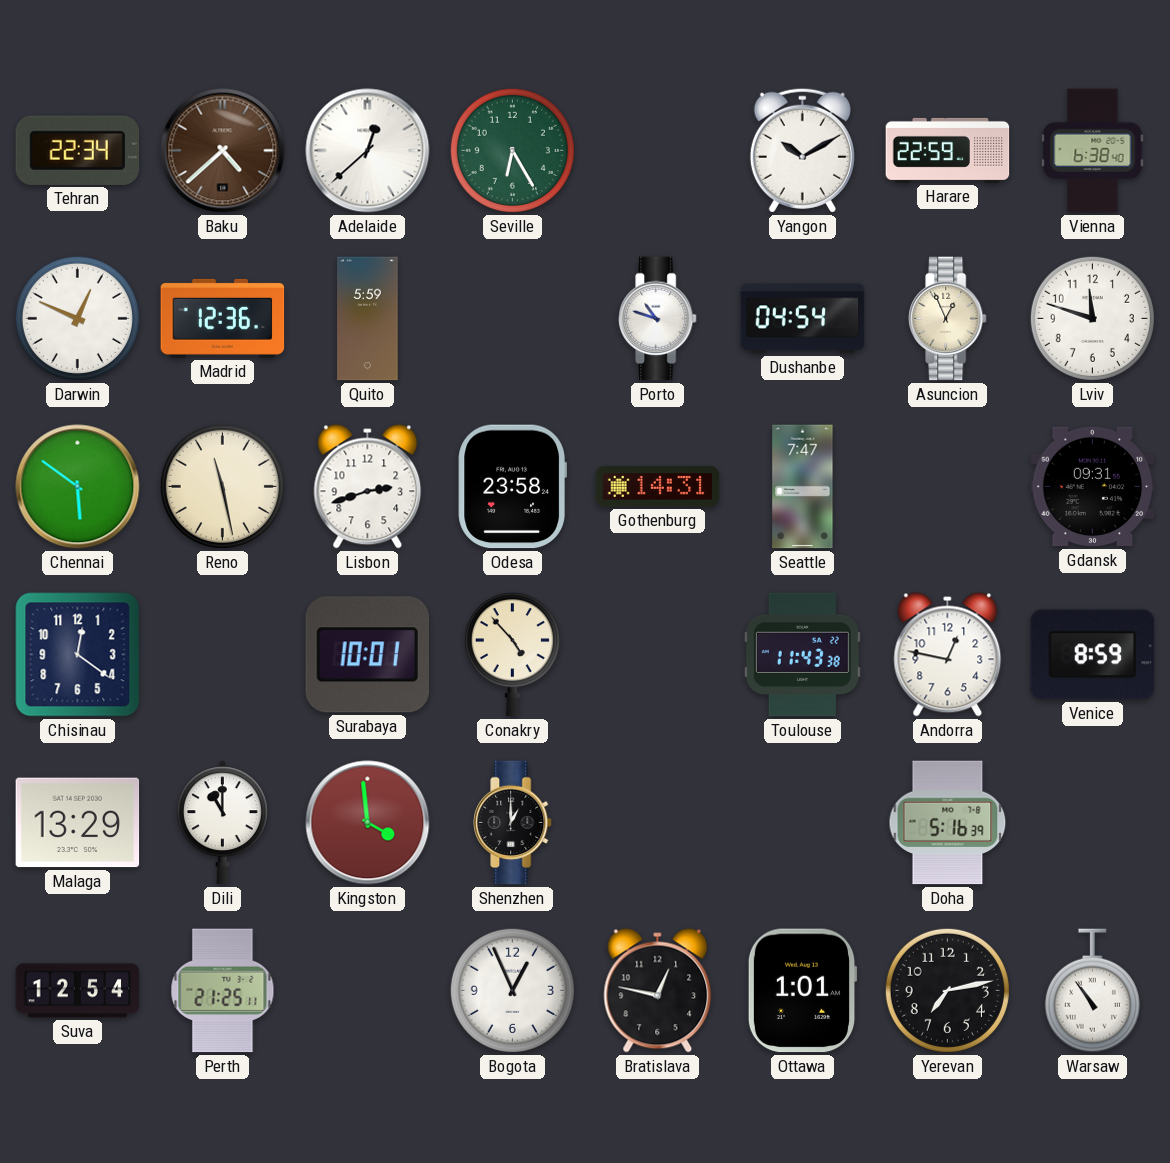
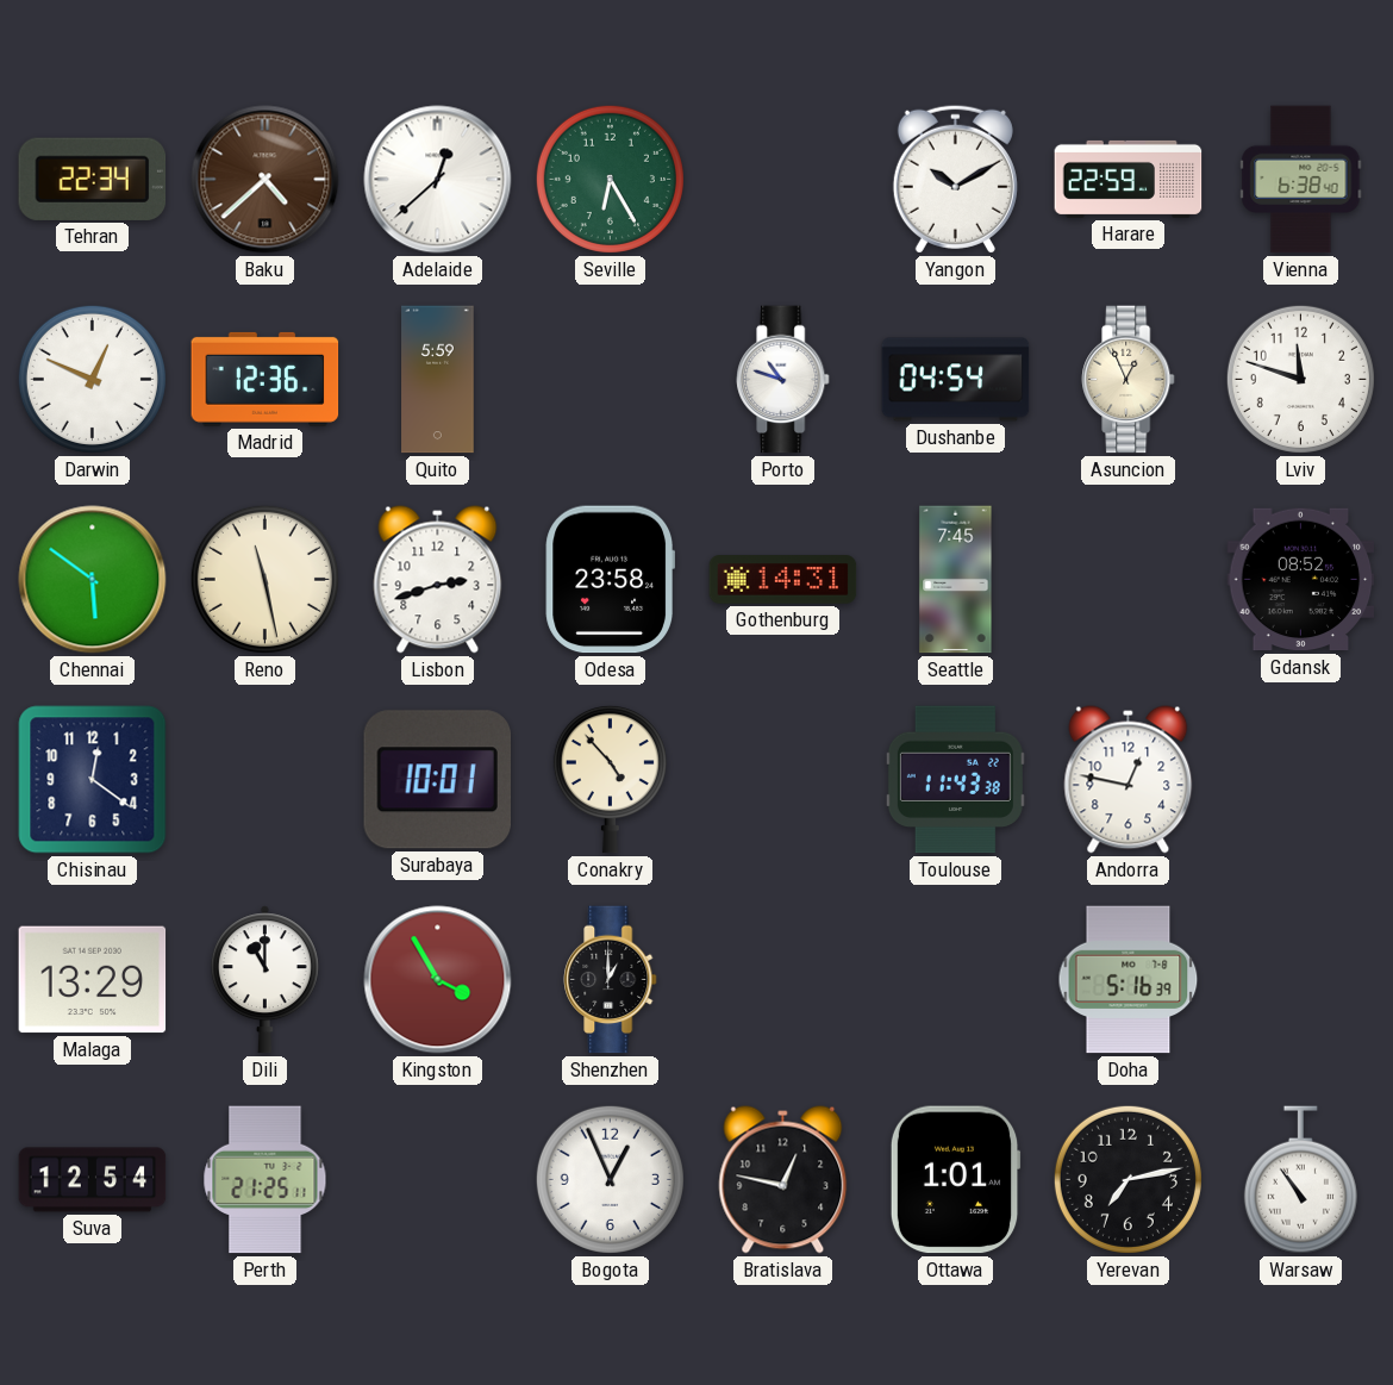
Seattle: 7:47 -> 7:45 (956, 580)
Gdansk: 09:31 -> 08:52 (1301, 580)
Venice: 8:59 -> none (1093, 655)
Kingston: 3:59 -> 3:55 (438, 980)
